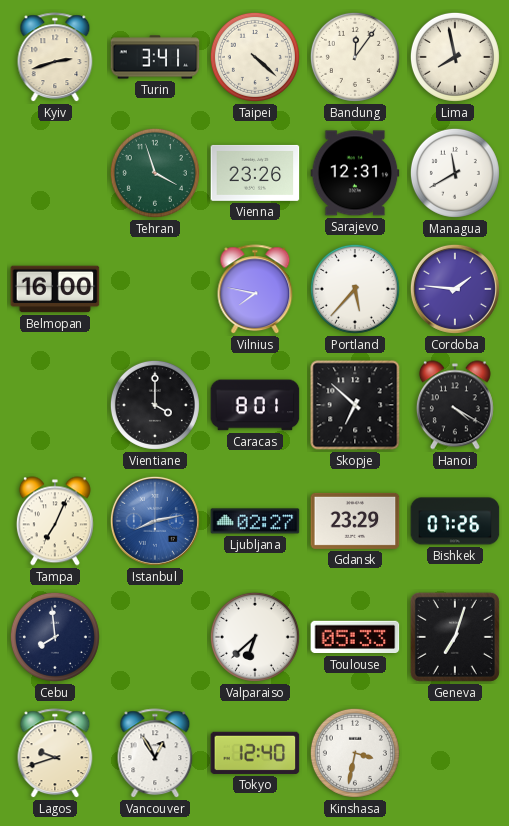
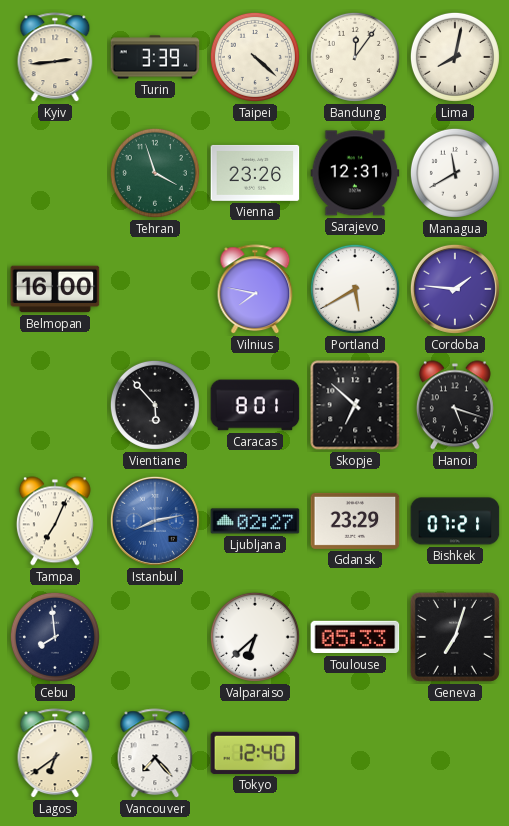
Kyiv: 2:42 -> 2:44 (55, 58)
Turin: 3:41 -> 3:39 (155, 57)
Lima: 7:58 -> 8:02 (455, 57)
Portland: 5:37 -> 5:40 (355, 289)
Vientiane: 4:00 -> 5:53 (155, 405)
Hanoi: 4:20 -> 5:18 (455, 405)
Bishkek: 07:26 -> 07:21 (455, 521)
Lagos: 9:42 -> 6:39 (55, 754)
Vancouver: 12:55 -> 7:23 (155, 754)
Kinshasa: 3:32 -> none (355, 753)
